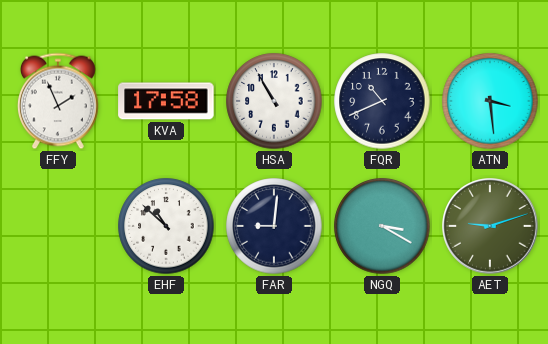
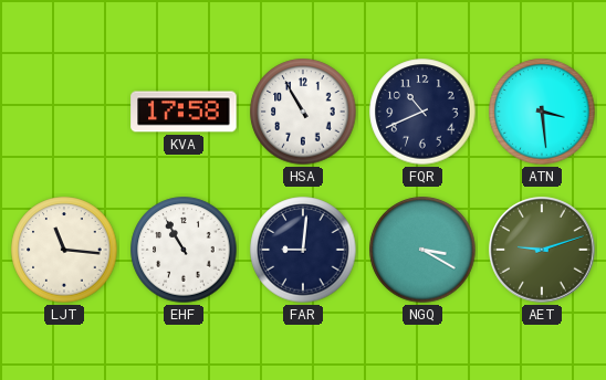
FFY: 1:56 -> none (58, 101)
LJT: none -> 11:16 (64, 250)
EHF: 10:52 -> 10:55 (184, 250)
